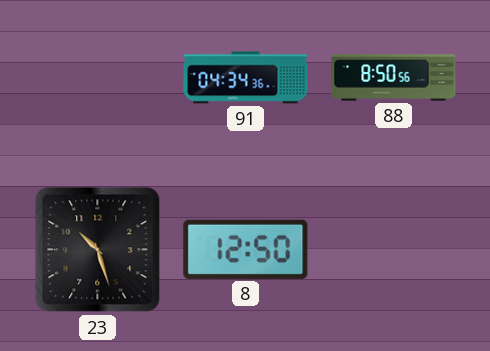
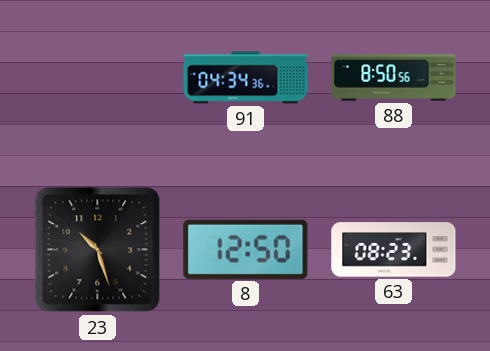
63: none -> 08:23 (394, 250)
